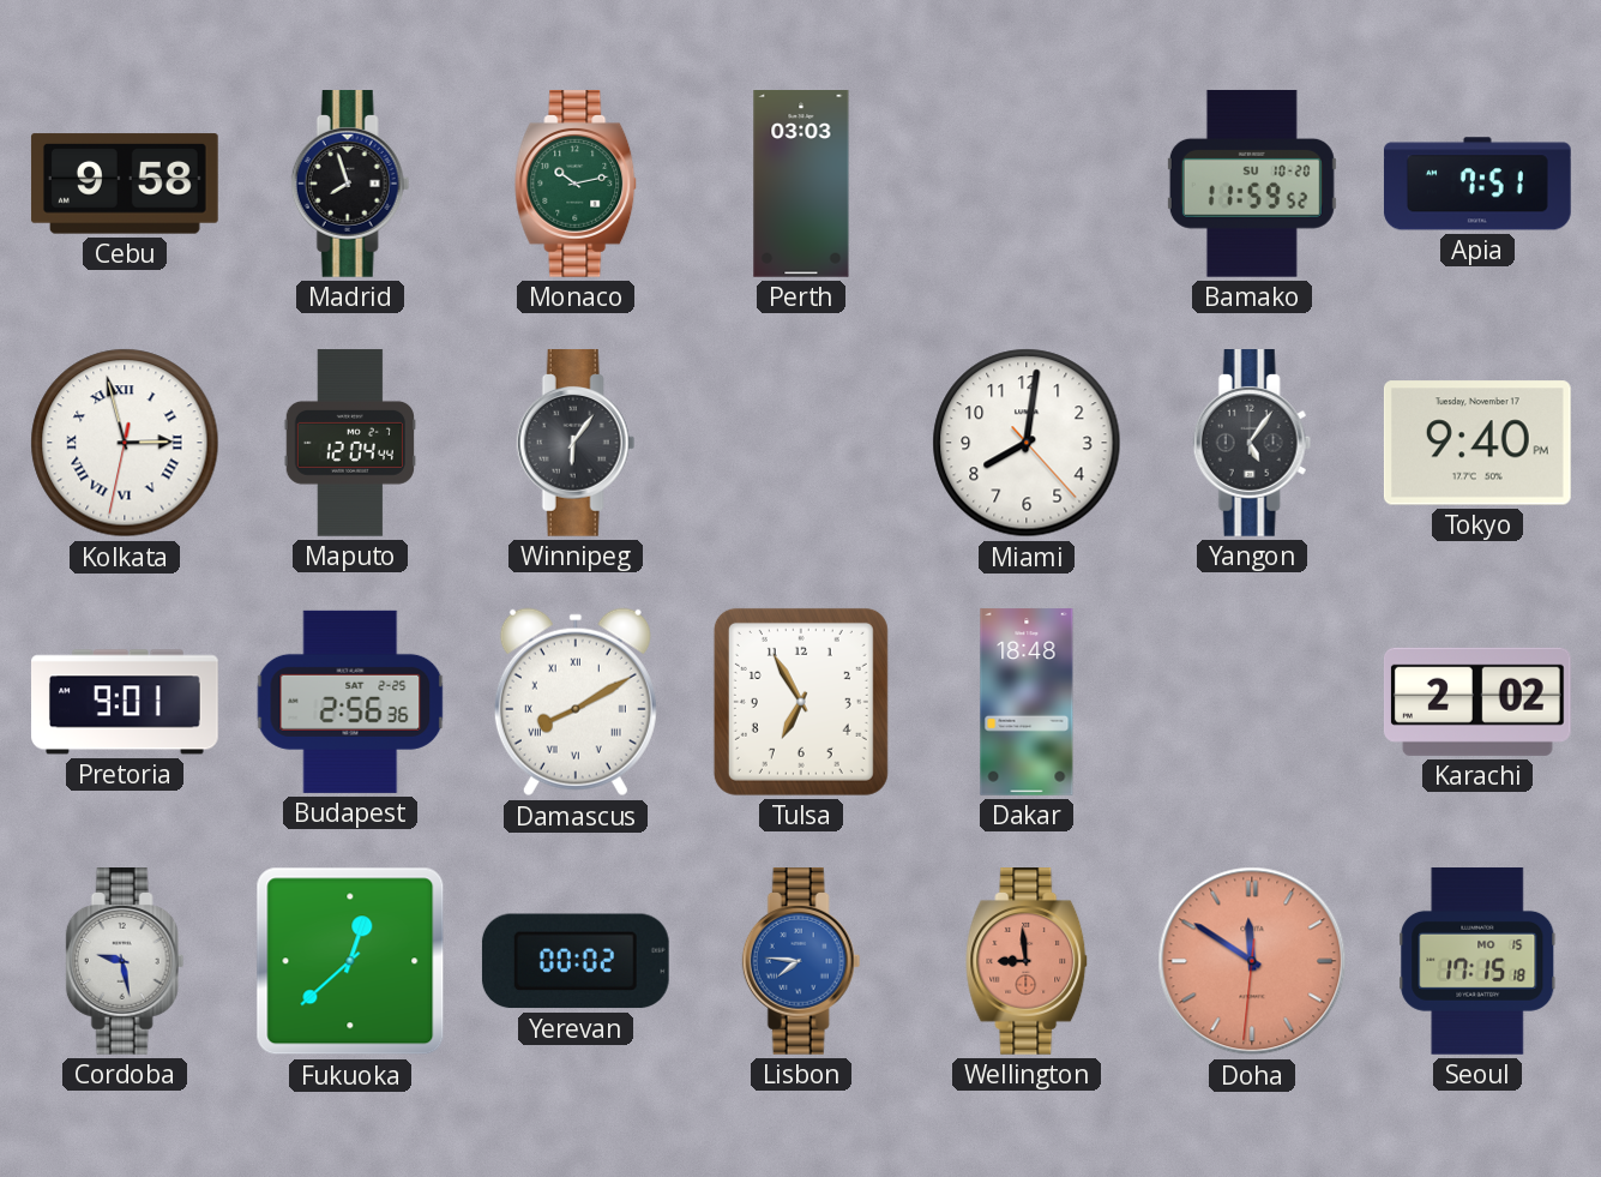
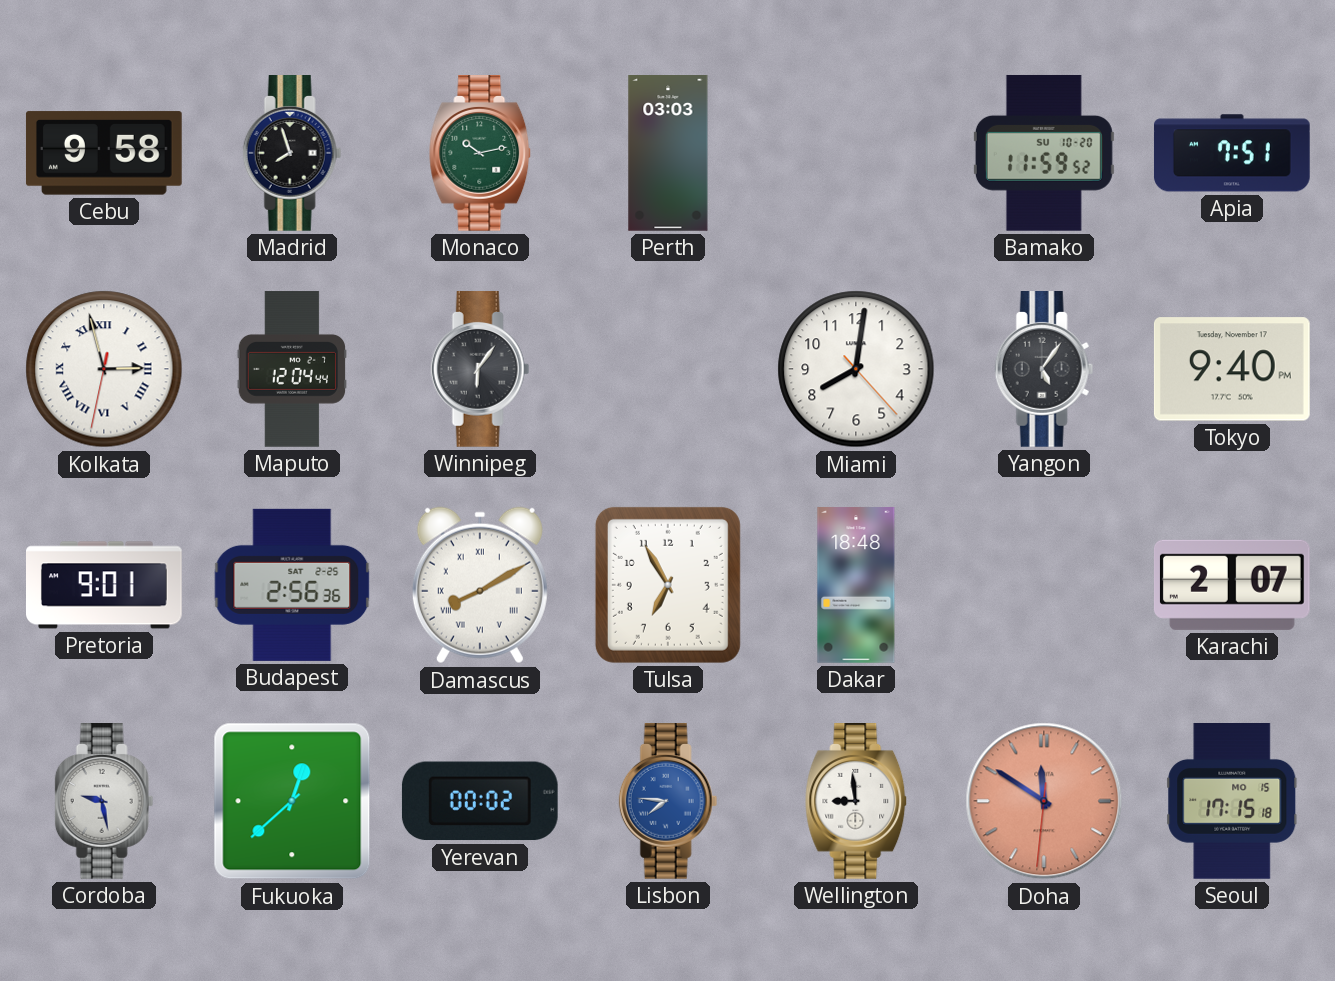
Karachi: 2:02 -> 2:07 (1232, 585)
Wellington dial: salmon -> white (857, 802)
